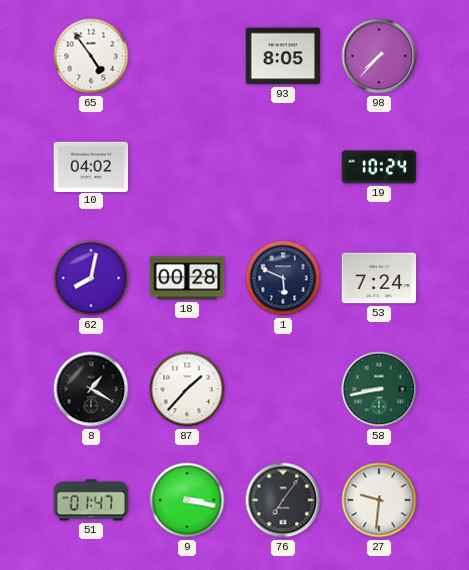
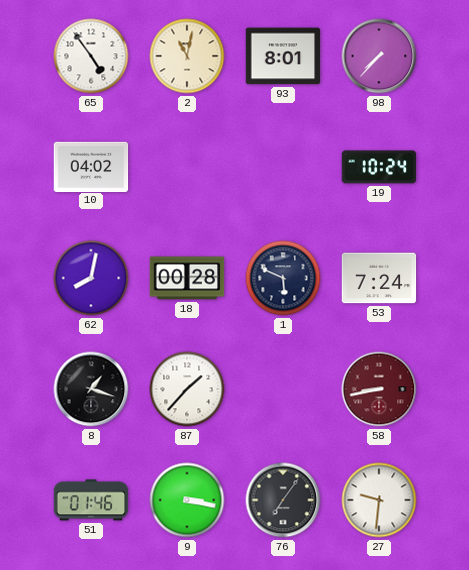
2: none -> 11:02 (187, 56)
93: 8:05 -> 8:01 (283, 56)
8: 1:20 -> 1:18 (91, 389)
58 dial: green -> burgundy (379, 389)
51: 01:47 -> 01:46 (91, 500)
